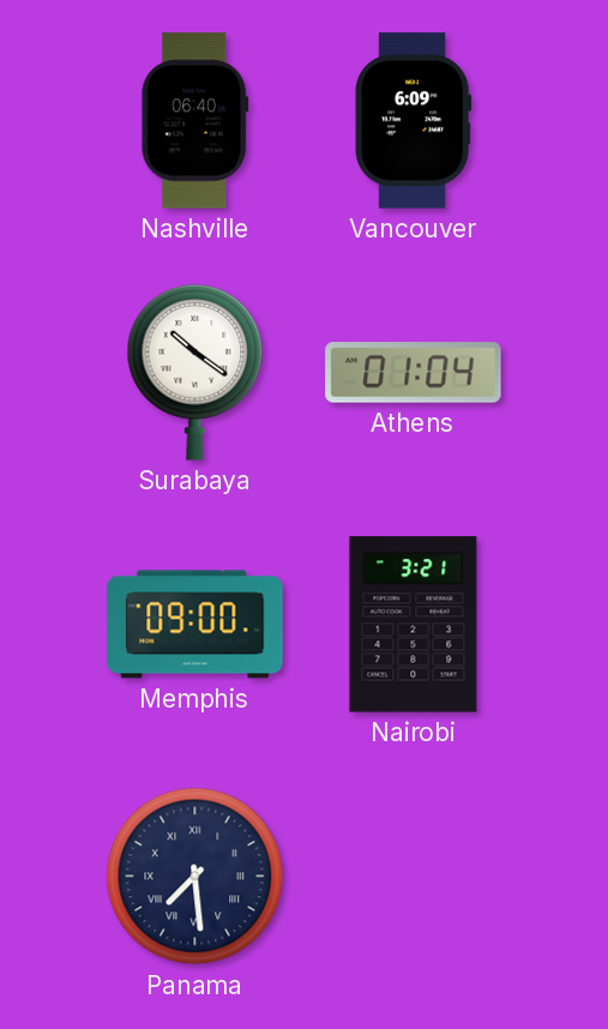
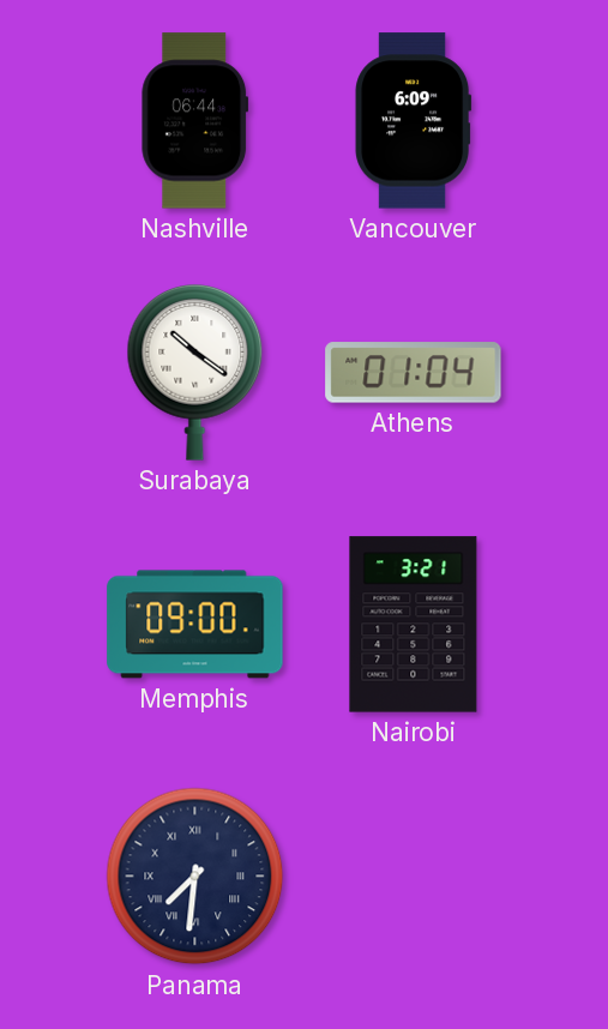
Nashville: 06:40 -> 06:44 (195, 121)
Panama: 7:29 -> 7:31 (195, 877)
